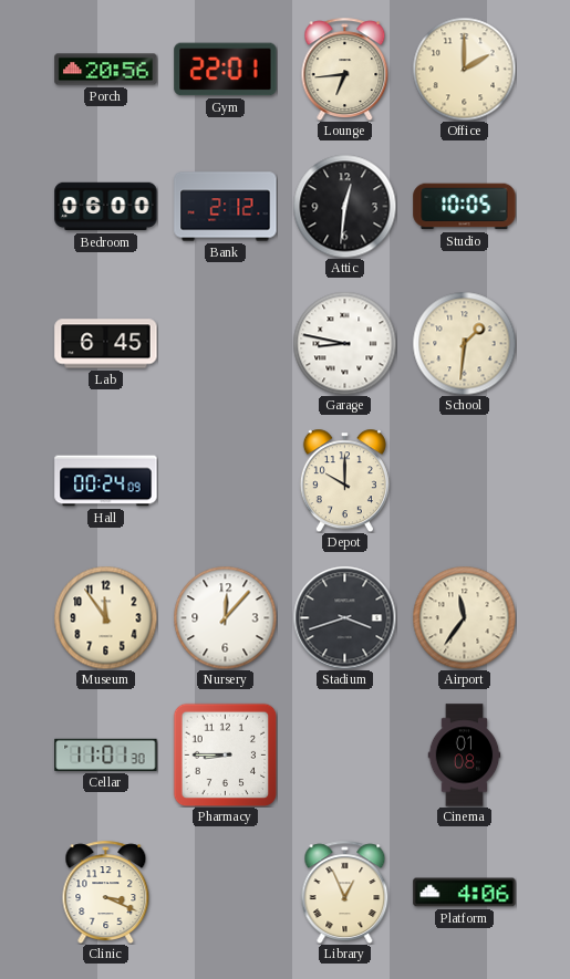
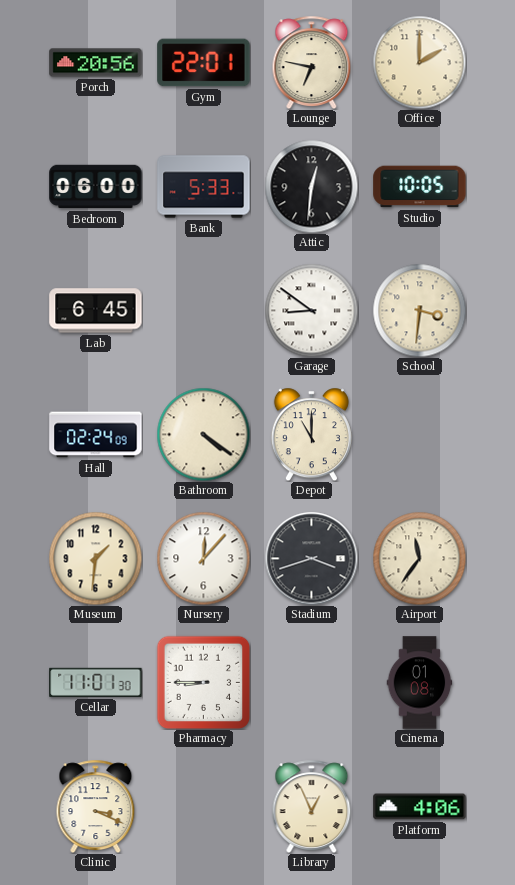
Lounge: 6:44 -> 6:47 (312, 62)
Bank: 2:12 -> 5:33 (204, 187)
Garage: 8:47 -> 8:51 (311, 310)
School: 1:31 -> 3:31 (419, 310)
Hall: 00:24 -> 02:24 (96, 435)
Bathroom: none -> 4:21 (203, 434)
Depot: 10:00 -> 11:00 (311, 434)
Museum: 11:54 -> 1:31 (95, 558)
